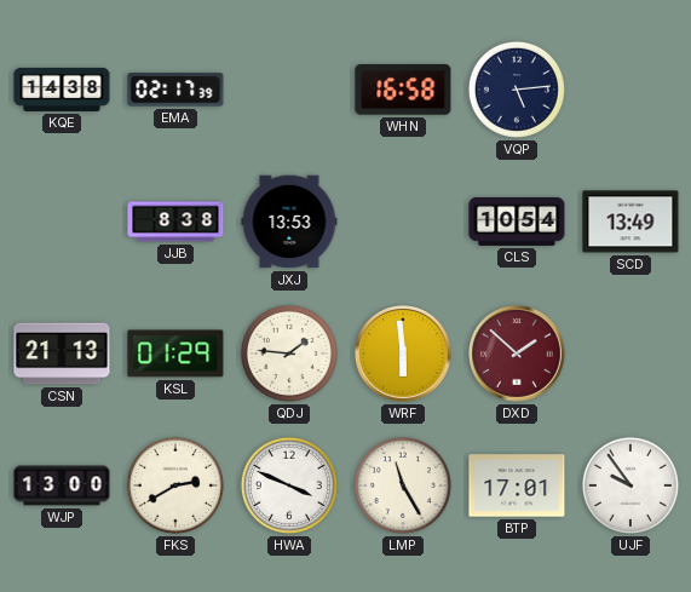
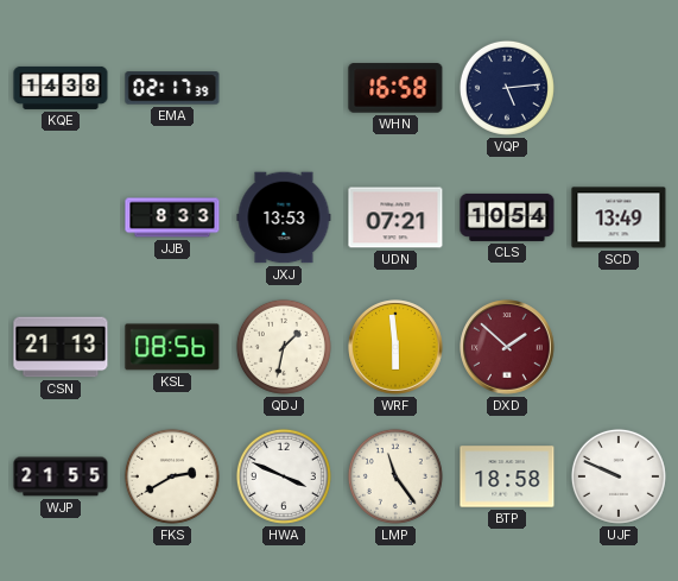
JJB: 8:38 -> 8:33 (172, 217)
UDN: none -> 07:21 (395, 217)
KSL: 01:29 -> 08:56 (172, 347)
QDJ: 1:46 -> 1:32 (284, 347)
WJP: 13:00 -> 21:55 (61, 476)
LMP: 11:25 -> 11:24 (395, 476)
BTP: 17:01 -> 18:58 (507, 476)
UJF: 9:54 -> 9:49 (619, 476)
